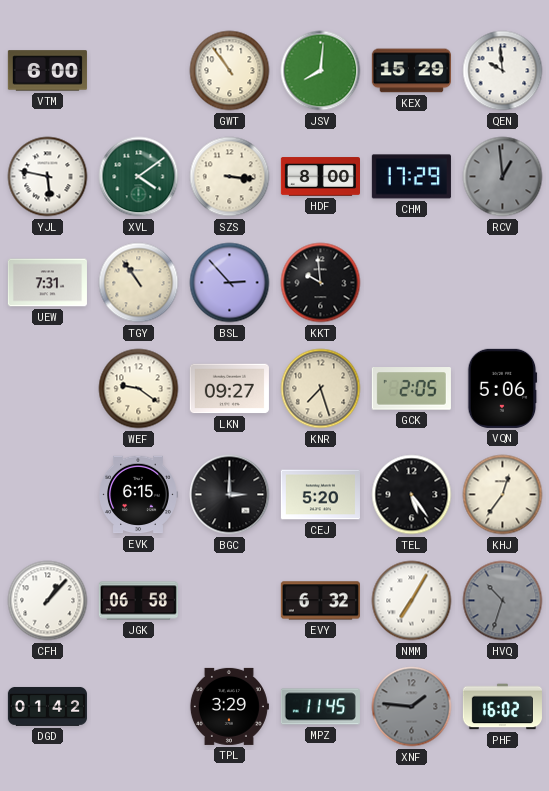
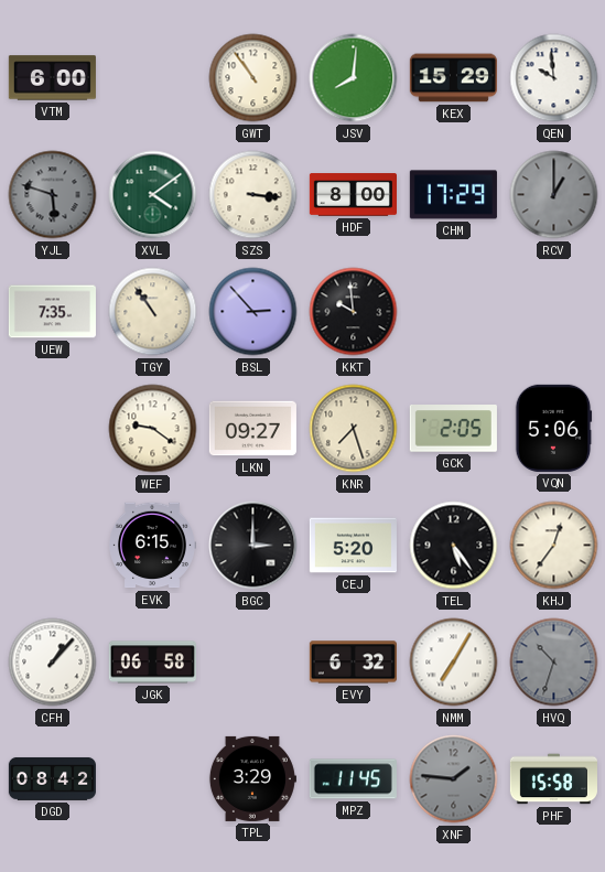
YJL: 5:47 -> 5:48 (53, 195)
YJL dial: white -> grey (53, 195)
RCV: 12:59 -> 1:00 (554, 195)
UEW: 7:31 -> 7:35 (52, 312)
DGD: 01:42 -> 08:42 (52, 779)
PHF: 16:02 -> 15:58 (553, 779)
